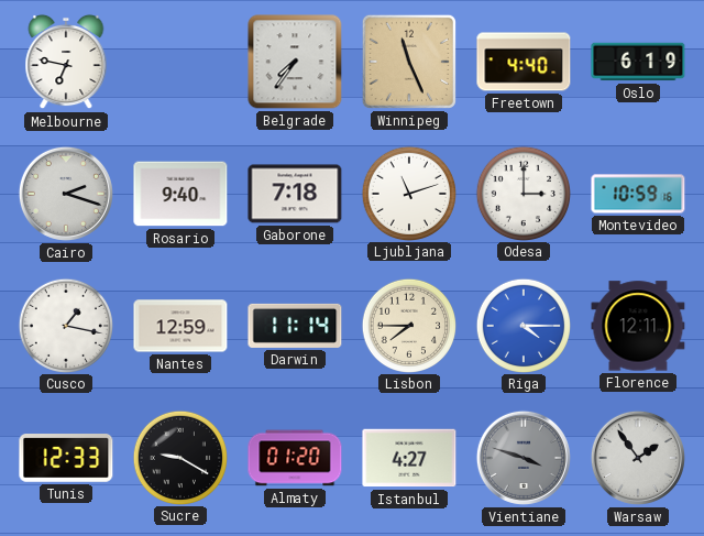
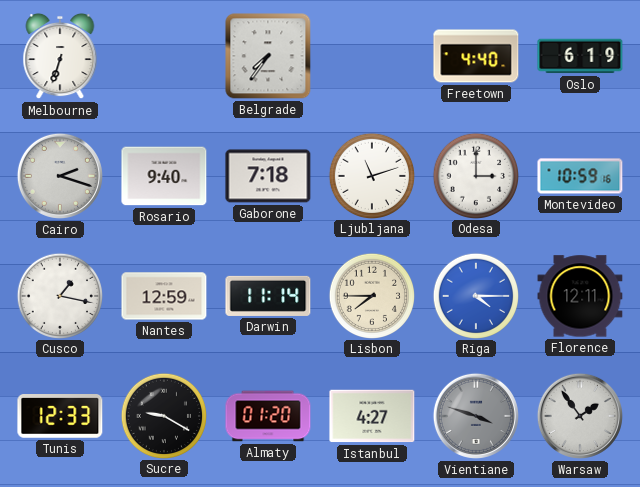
Melbourne: 6:47 -> 6:33 (60, 56)
Winnipeg: 11:26 -> none (409, 62)
